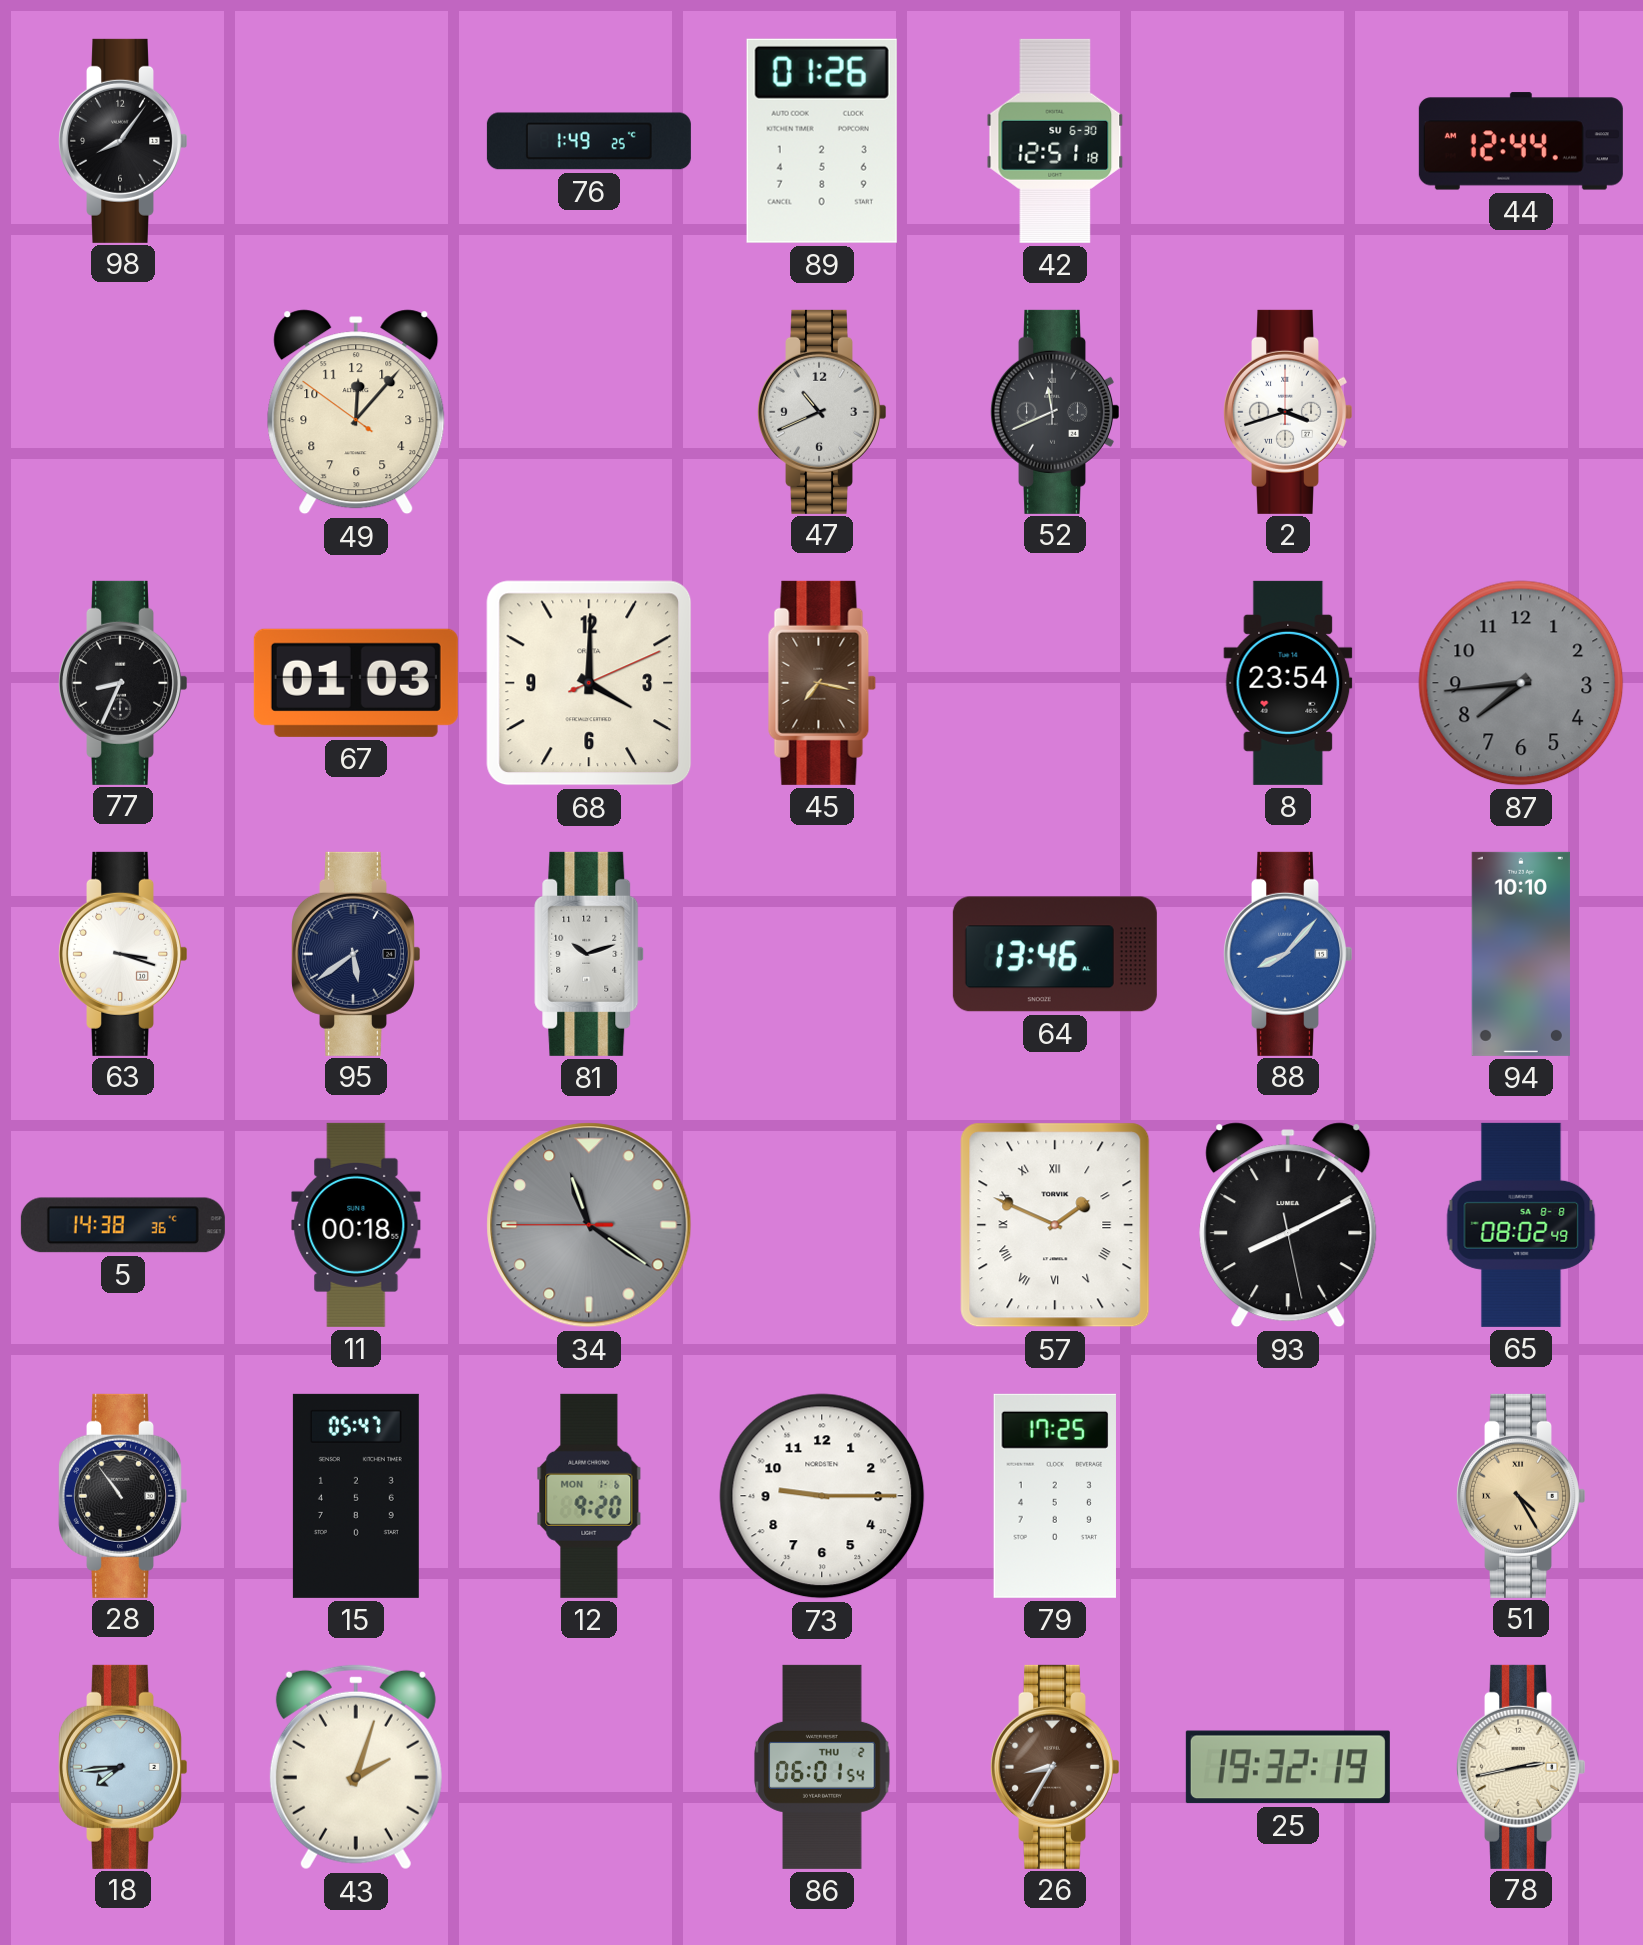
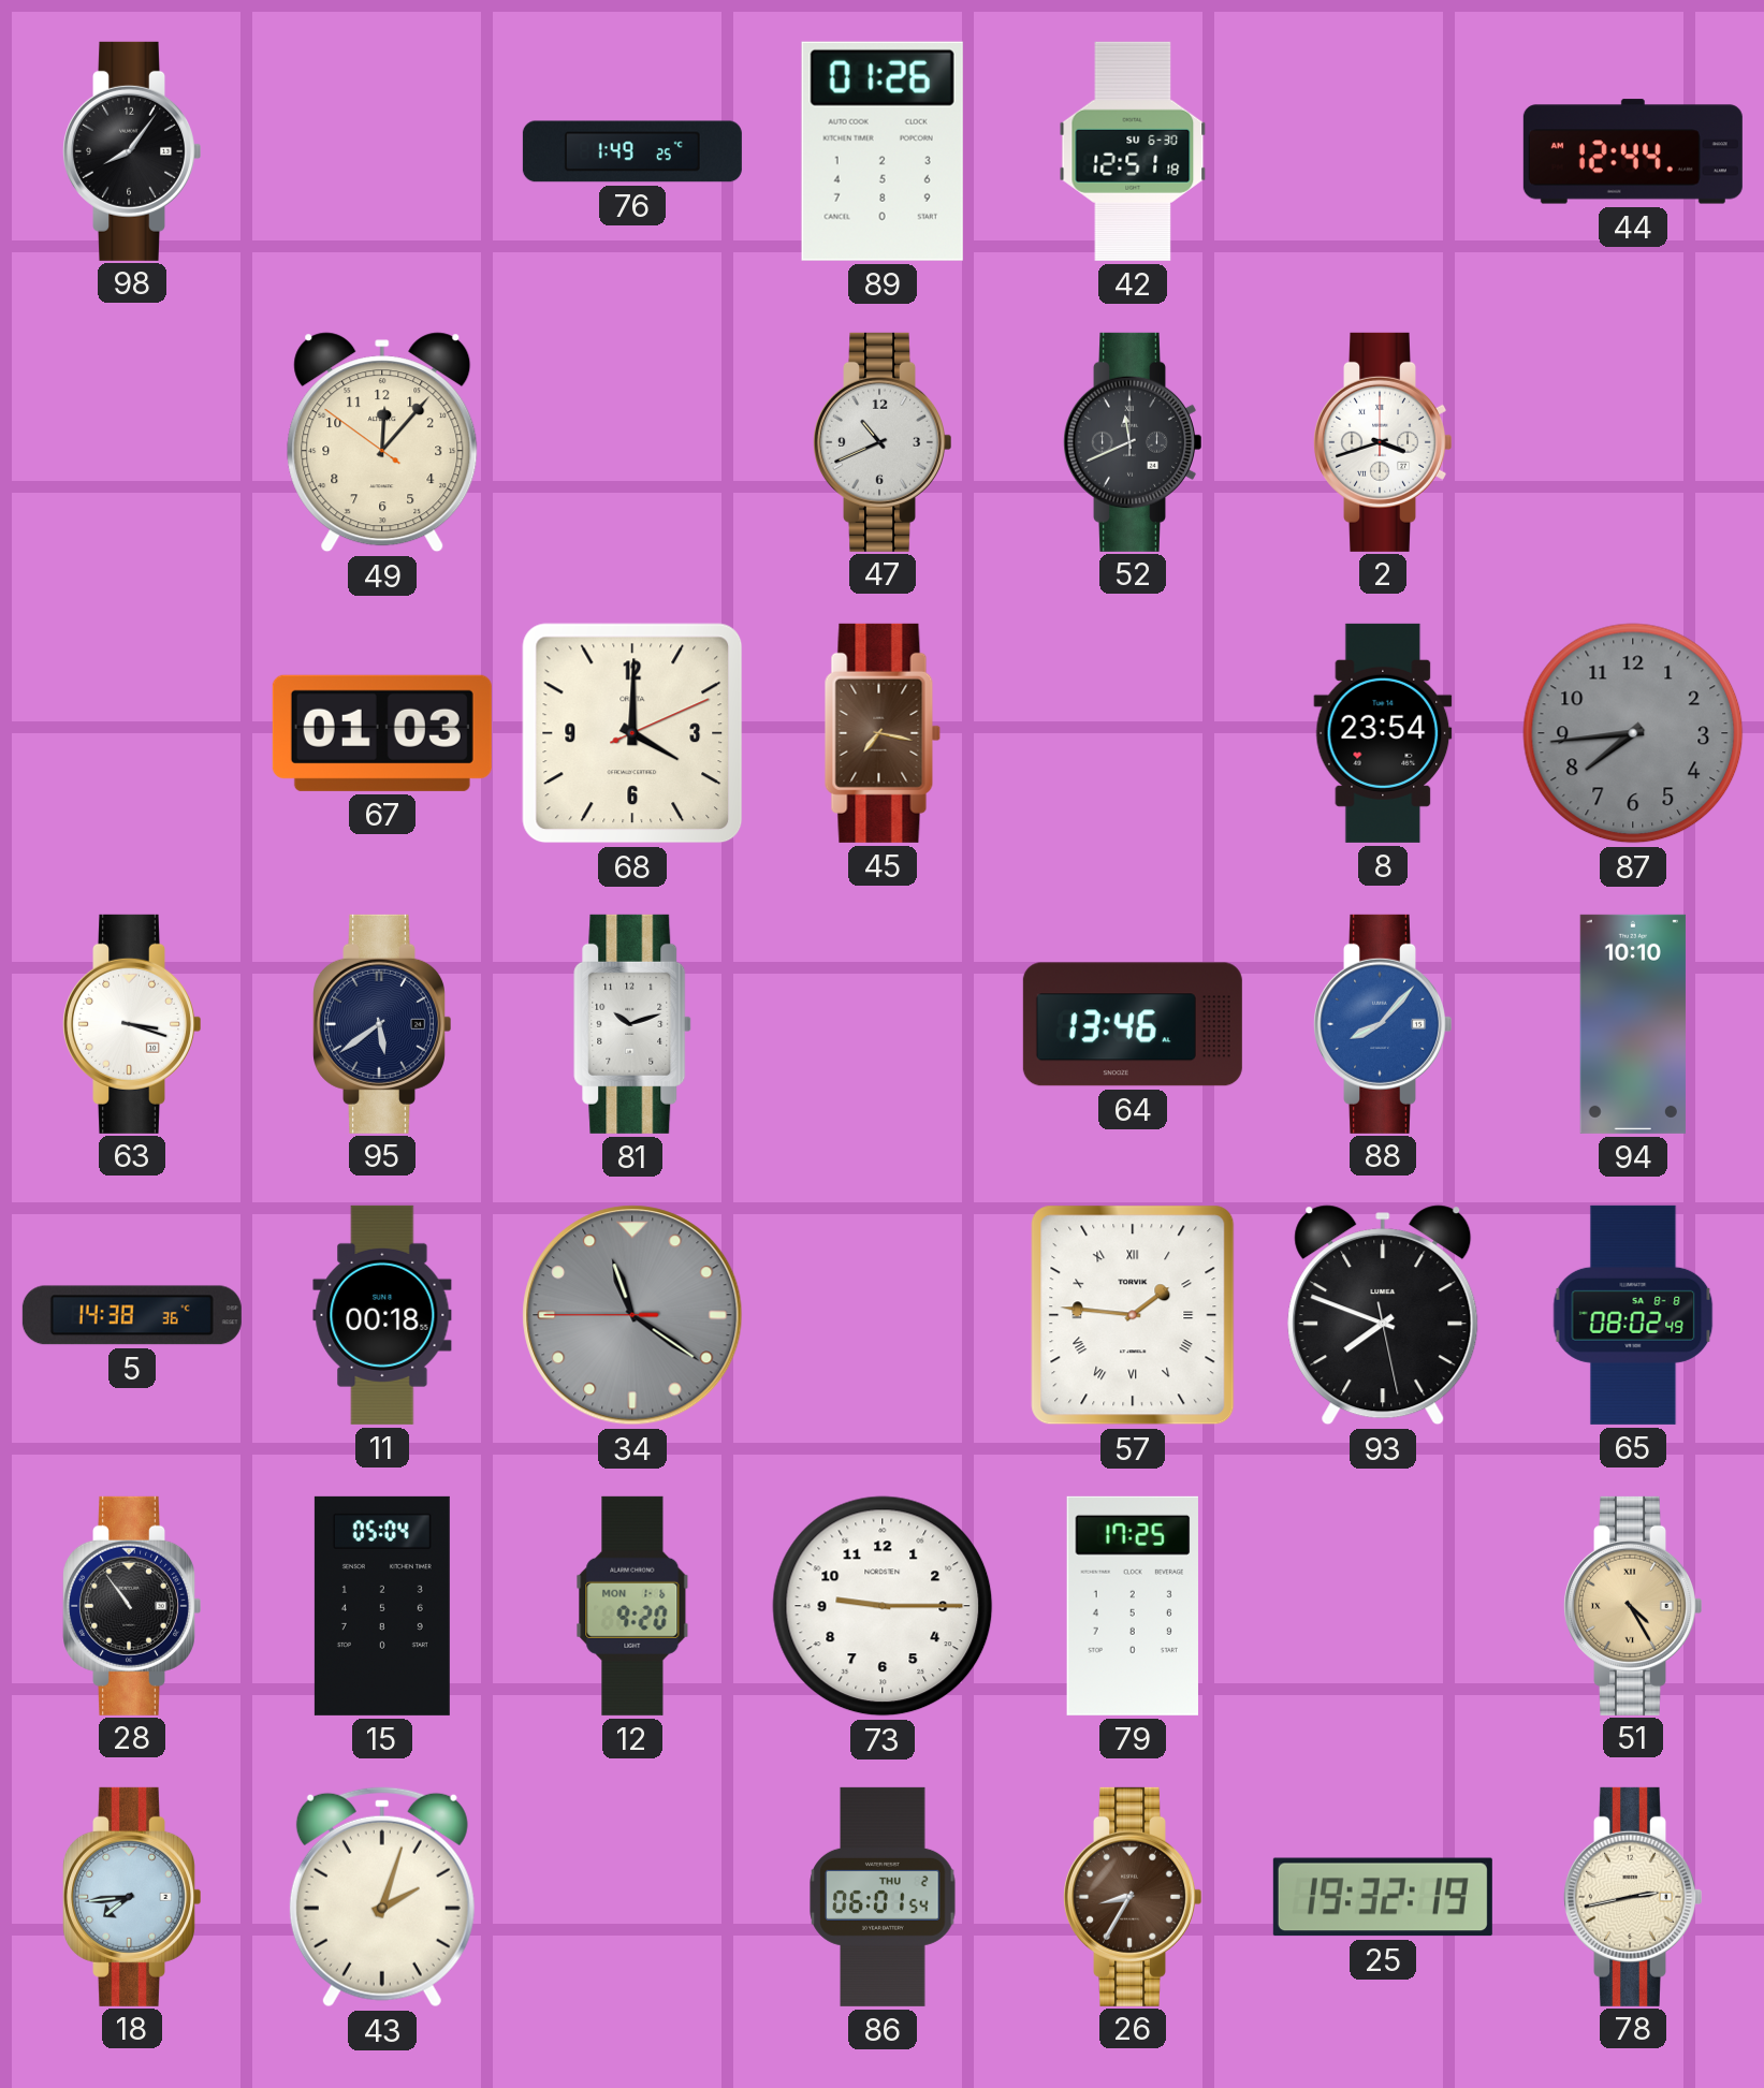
77: 8:34 -> none (123, 683)
57: 1:49 -> 1:46 (1133, 1315)
93: 8:10 -> 7:48 (1383, 1315)
15: 05:47 -> 05:04 (382, 1606)
